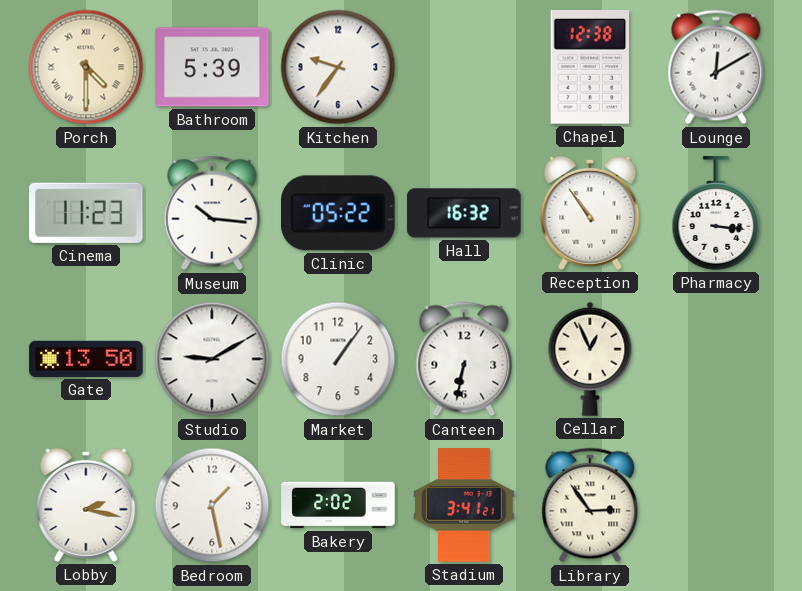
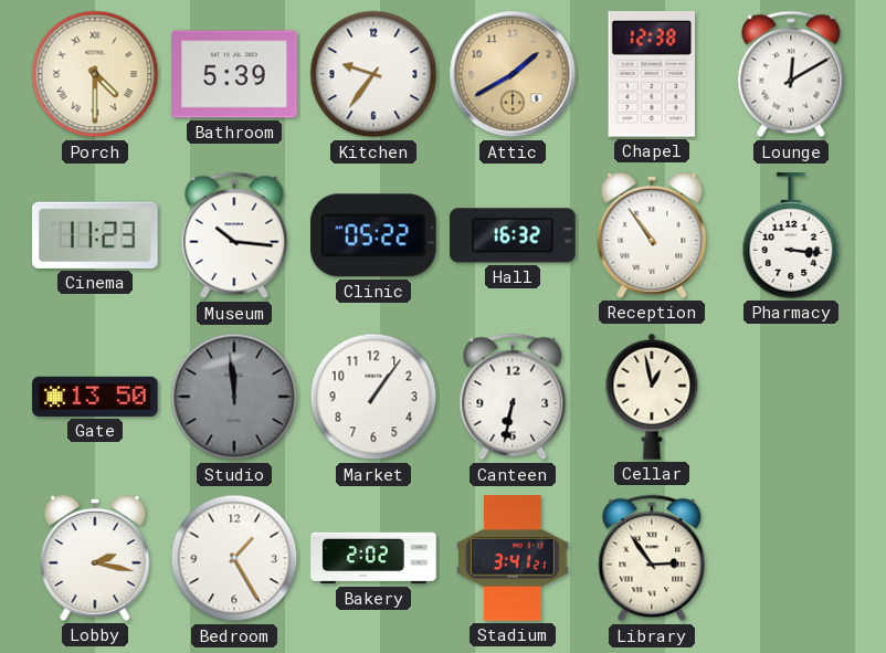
Attic: none -> 1:40 (513, 74)
Studio: 9:10 -> 11:59 (234, 397)
Studio dial: white -> grey (234, 397)
Cellar: 12:56 -> 12:58 (652, 397)
Bedroom: 1:28 -> 1:25 (234, 558)
